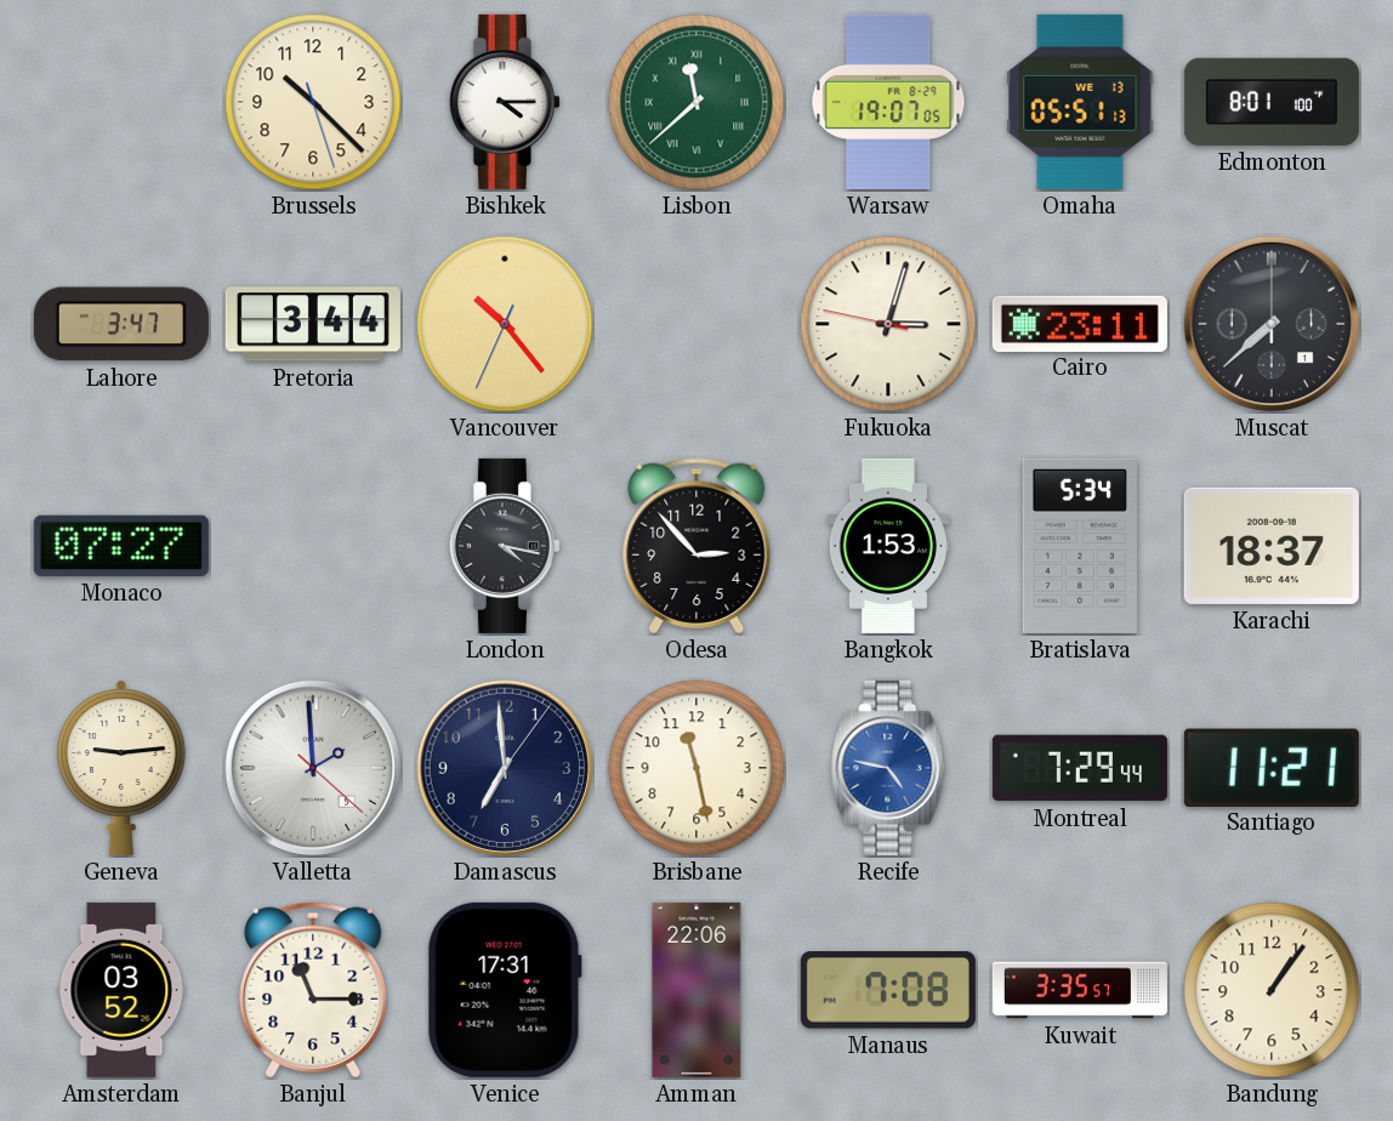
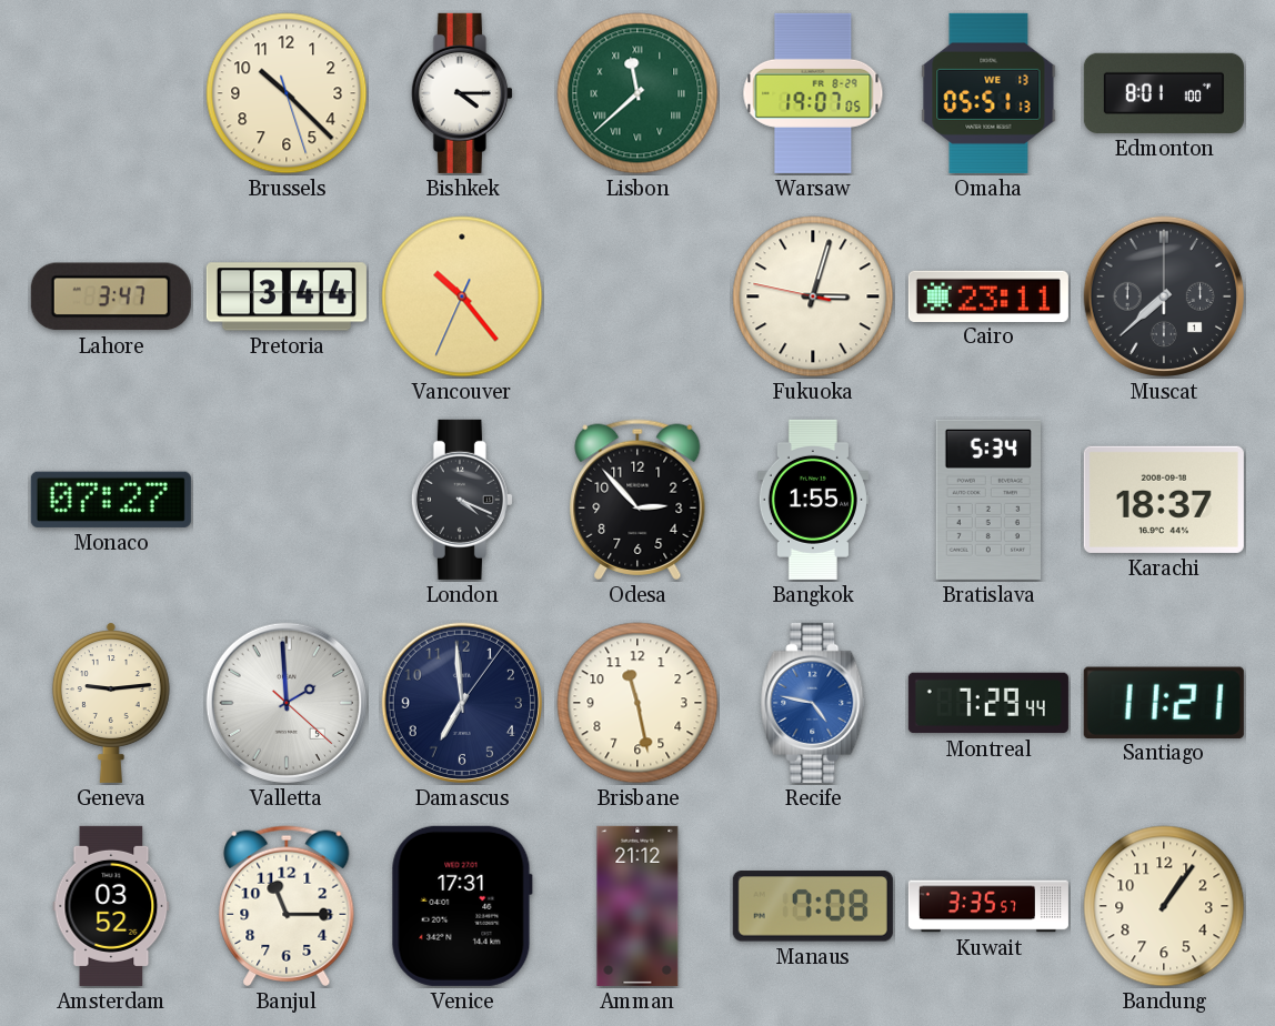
London: 4:17 -> 4:19 (462, 500)
Bangkok: 1:53 -> 1:55 (813, 500)
Amman: 22:06 -> 21:12 (637, 906)
